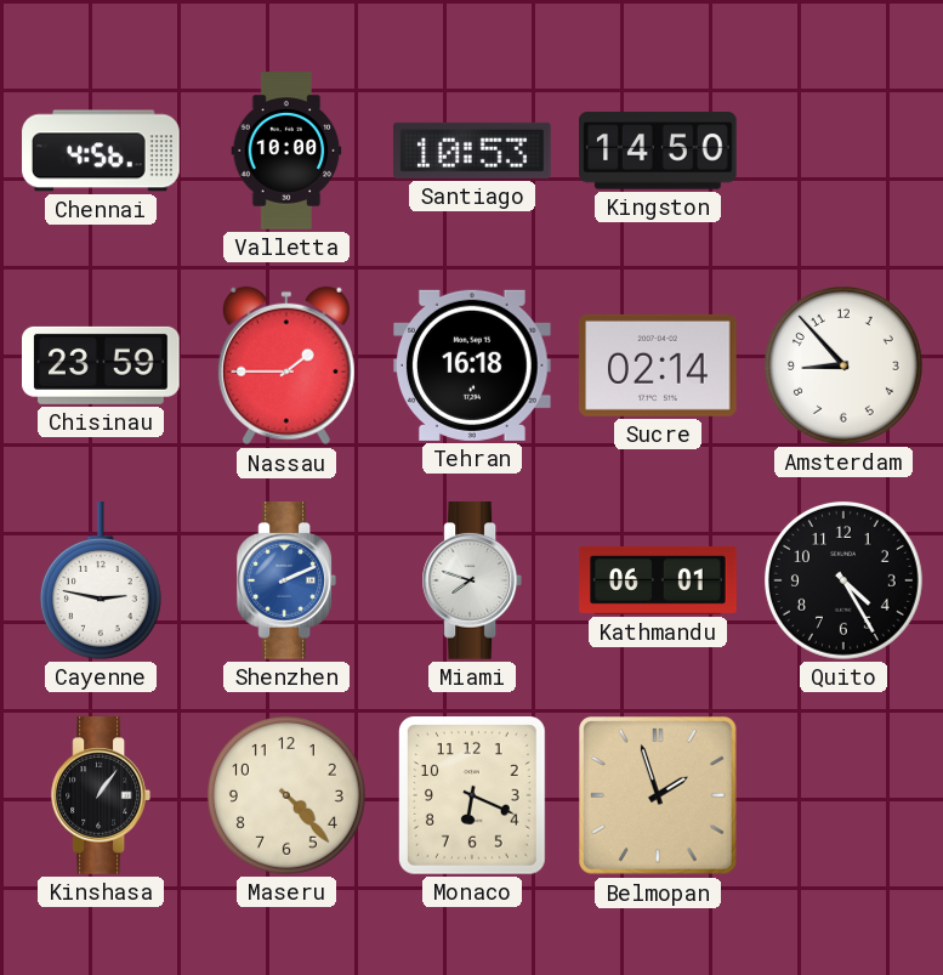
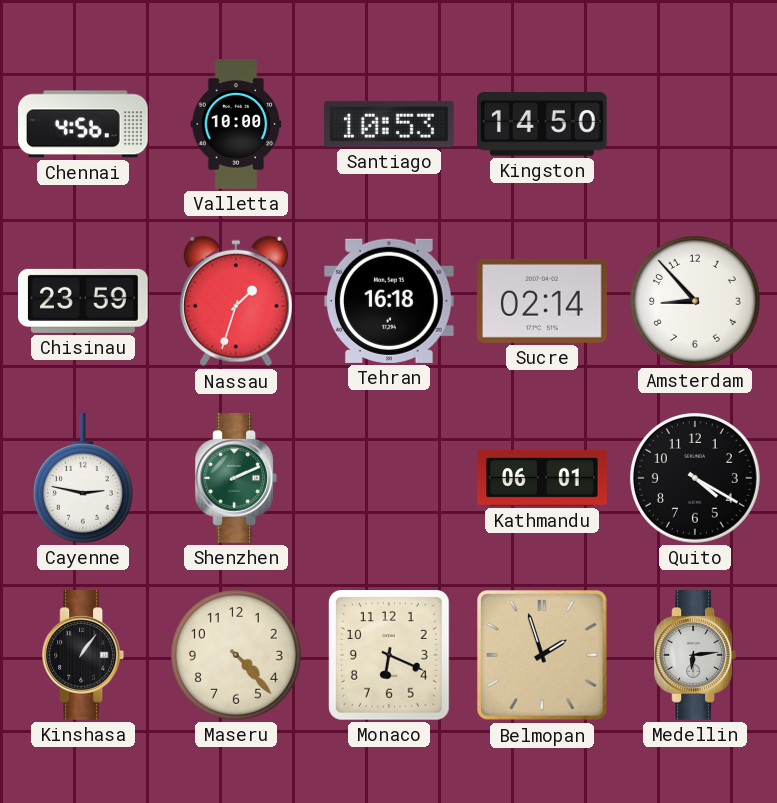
Nassau: 1:45 -> 1:33 (236, 301)
Shenzhen dial: blue -> green (235, 478)
Miami: 7:48 -> none (471, 580)
Quito: 4:25 -> 4:20 (695, 478)
Medellin: none -> 6:14 (694, 655)
